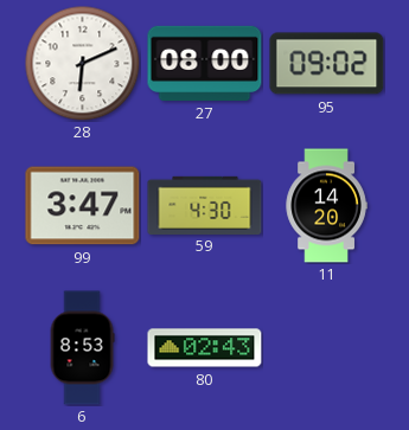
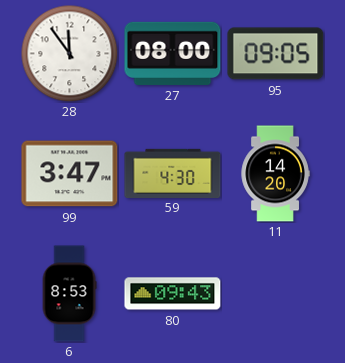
28: 6:11 -> 11:54 (69, 53)
95: 09:02 -> 09:05 (276, 54)
80: 02:43 -> 09:43 (173, 294)
